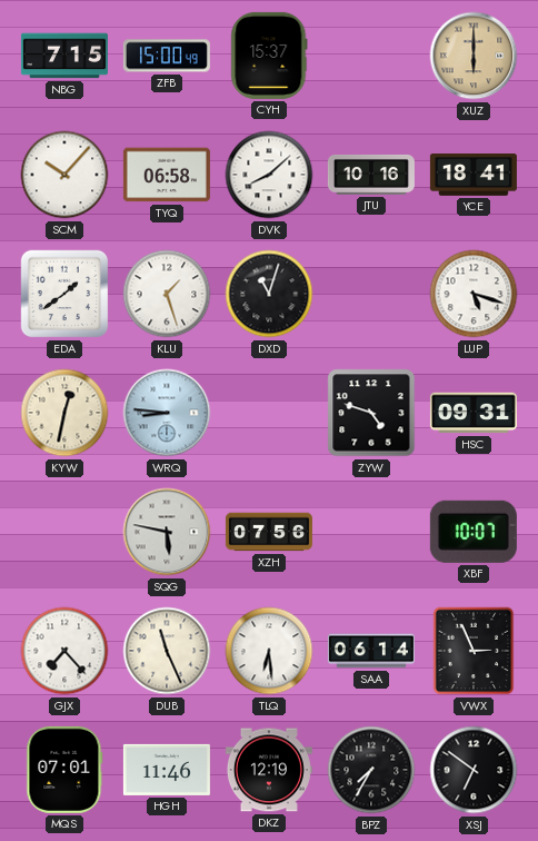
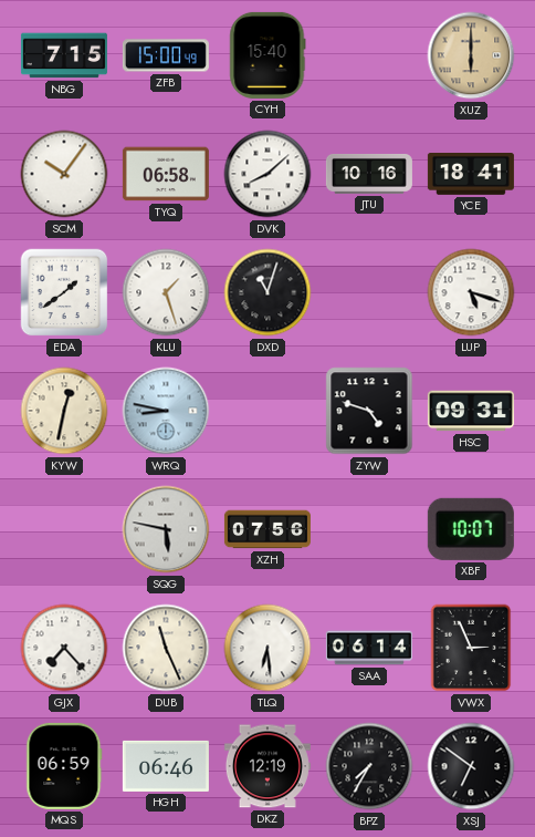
CYH: 15:37 -> 15:40 (267, 55)
SCM: 10:07 -> 10:06 (64, 174)
WRQ: 8:46 -> 8:47 (166, 411)
MQS: 07:01 -> 06:59 (64, 766)
HGH: 11:46 -> 06:46 (166, 766)
